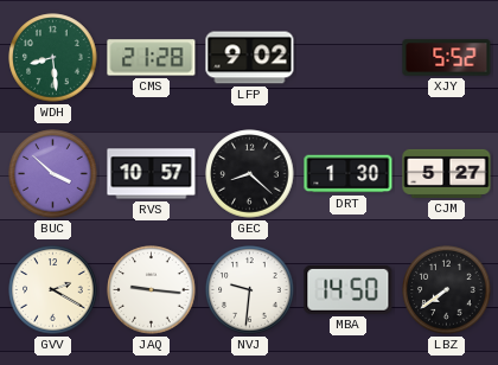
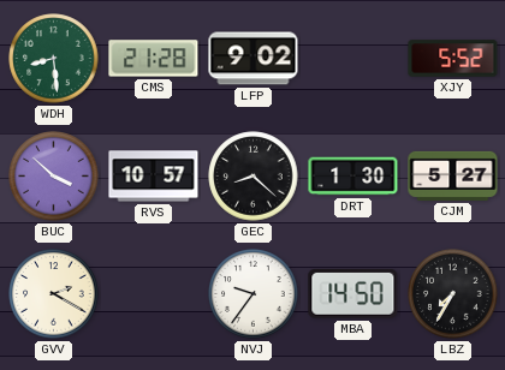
JAQ: 9:16 -> none (152, 290)
NVJ: 9:31 -> 9:36 (254, 294)
LBZ: 7:39 -> 7:35 (453, 294)
